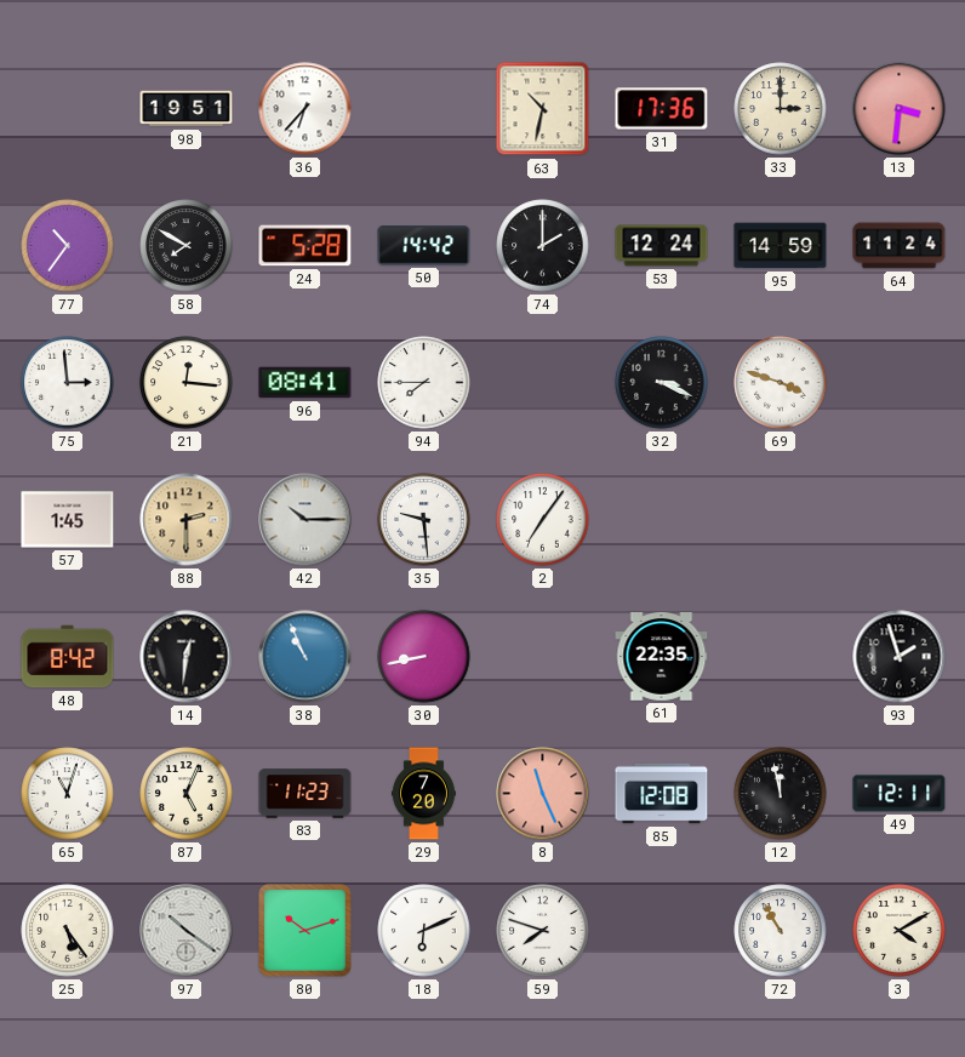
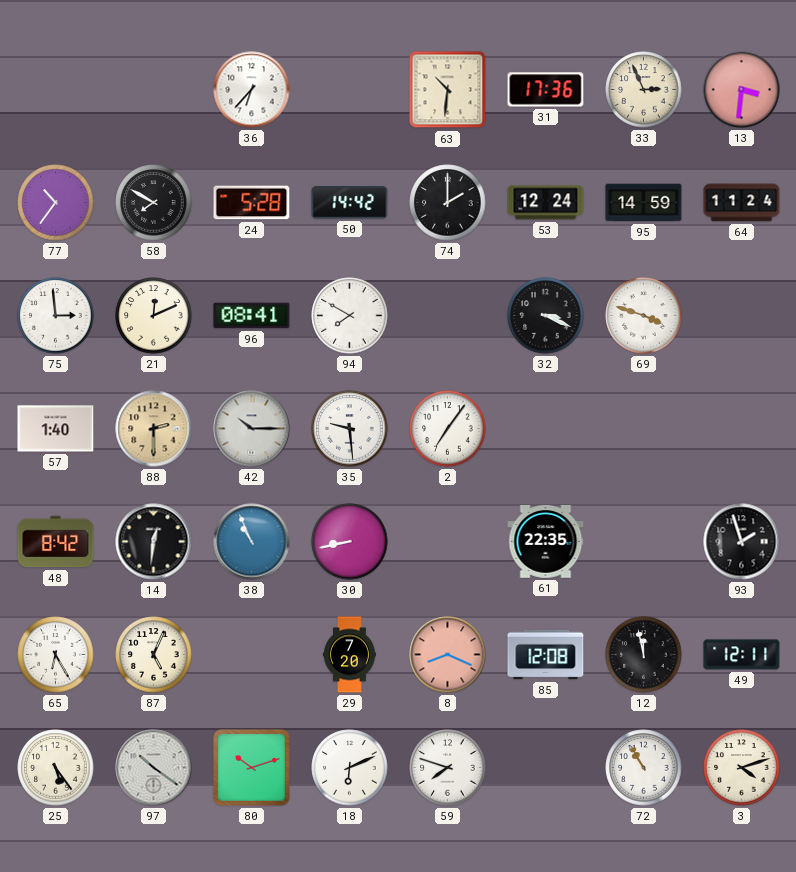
98: 19:51 -> none (187, 109)
63: 10:32 -> 10:31 (448, 90)
33: 3:00 -> 2:56 (644, 90)
21: 12:16 -> 12:11 (154, 316)
94: 7:45 -> 7:50 (350, 316)
57: 1:45 -> 1:40 (56, 429)
65: 11:03 -> 6:25 (56, 655)
83: 11:23 -> none (306, 794)
8: 11:26 -> 8:19 (448, 655)
3: 4:10 -> 4:12 (742, 768)
